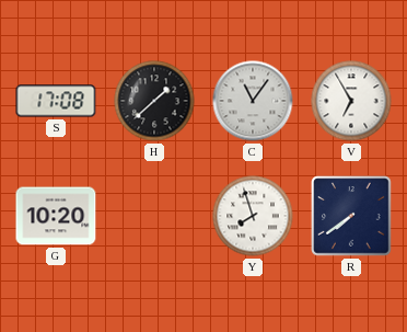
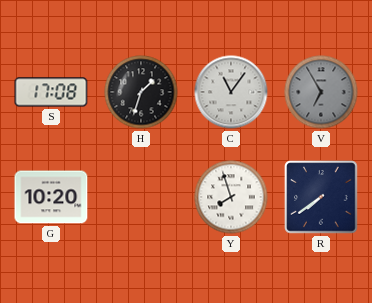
H: 1:38 -> 1:33 (141, 92)
V dial: white -> grey (321, 92)
